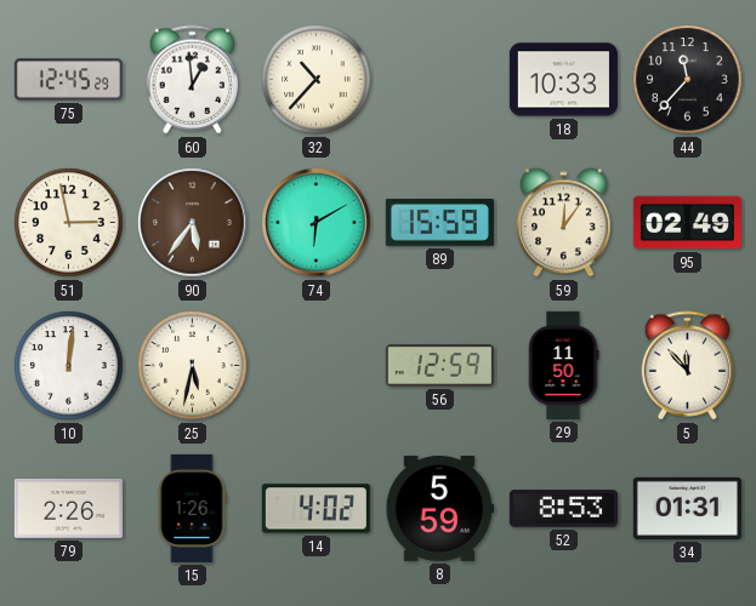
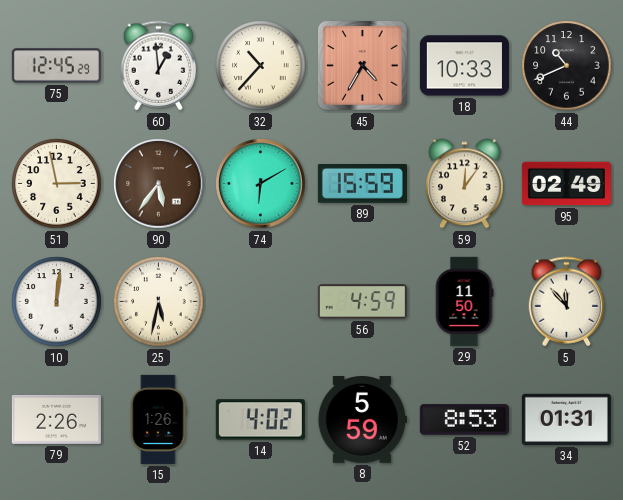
45: none -> 4:35 (363, 66)
44: 11:37 -> 10:41 (567, 66)
56: 12:59 -> 4:59 (362, 302)
